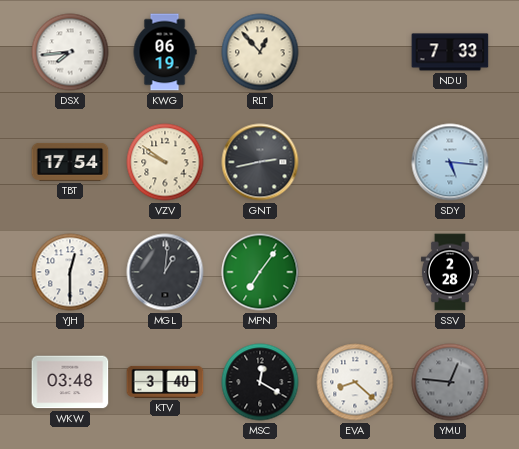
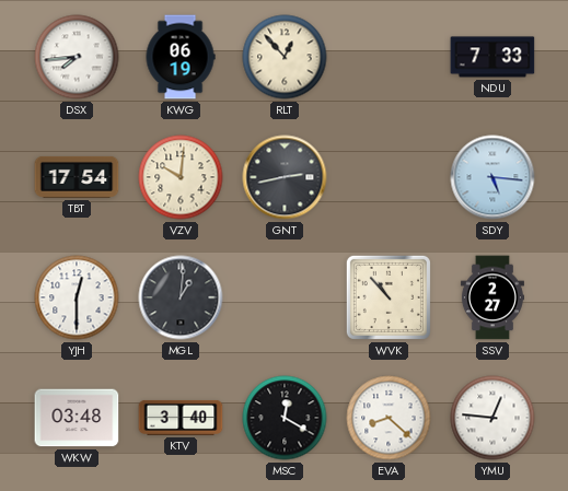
VZV: 9:51 -> 10:01 (181, 177)
MPN: 7:06 -> none (260, 272)
WVK: none -> 10:53 (389, 297)
SSV: 2:28 -> 2:27 (492, 297)
YMU dial: grey -> white (492, 418)
